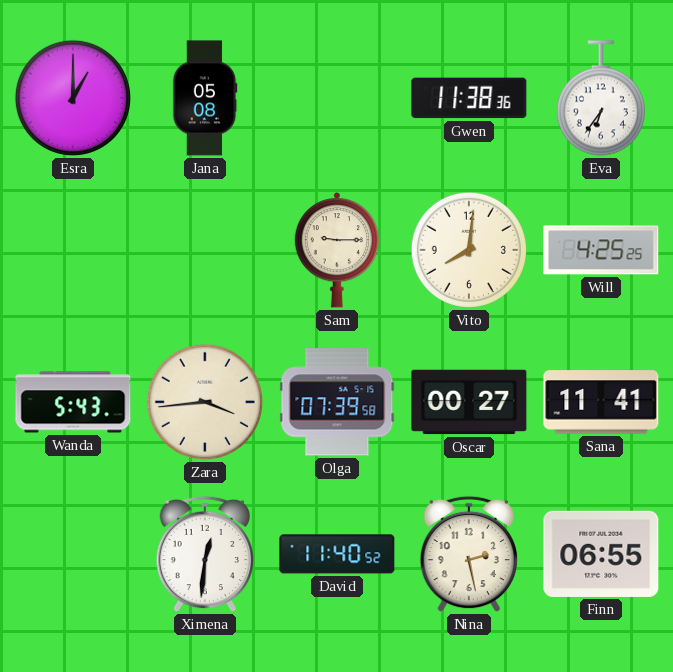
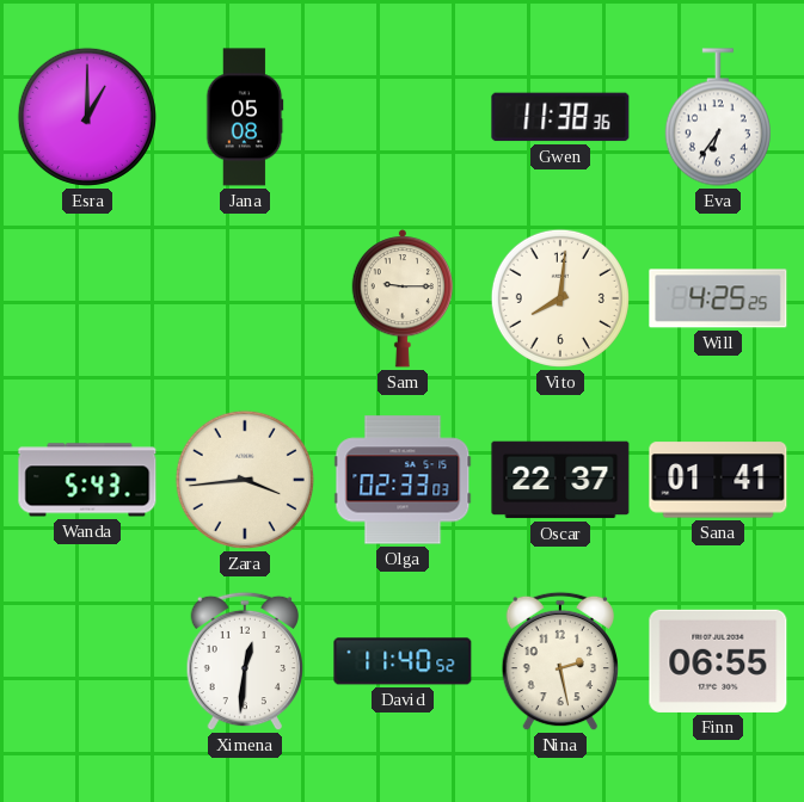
Olga: 07:39 -> 02:33 (403, 480)
Oscar: 00:27 -> 22:37 (560, 480)
Sana: 11:41 -> 01:41 (718, 480)
